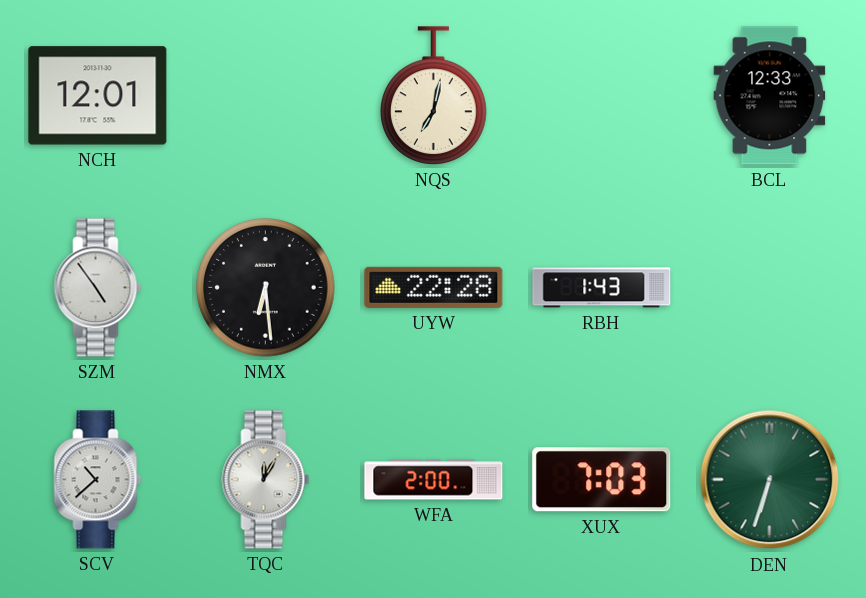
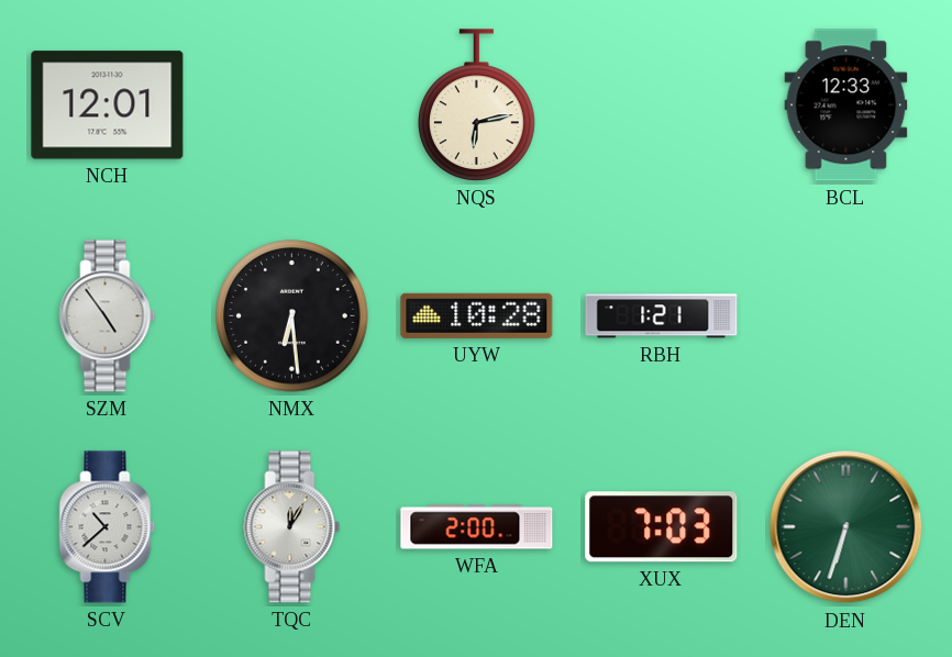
NQS: 7:02 -> 6:13 (477, 105)
UYW: 22:28 -> 10:28 (477, 315)
RBH: 1:43 -> 1:21 (662, 316)
